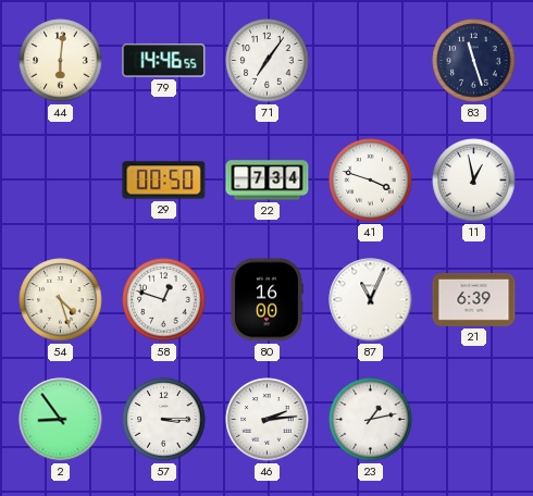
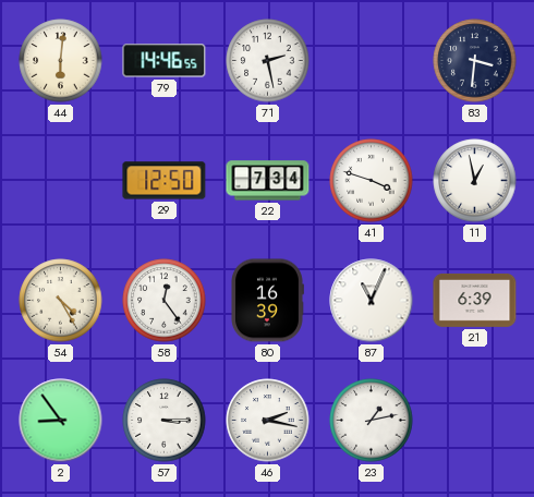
71: 7:06 -> 2:28 (268, 61)
83: 11:27 -> 3:31 (475, 61)
29: 00:50 -> 12:50 (165, 181)
54: 4:27 -> 4:25 (61, 301)
58: 12:48 -> 12:24 (165, 301)
80: 16:00 -> 16:39 (267, 301)
46: 2:14 -> 2:17 (268, 421)
